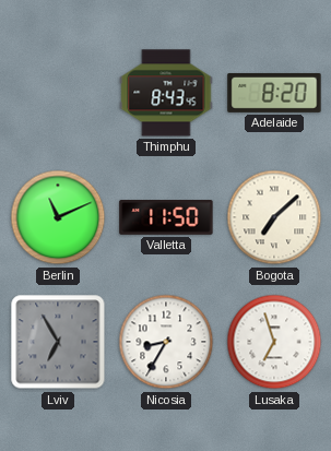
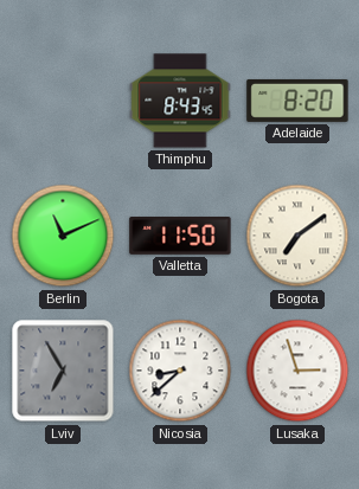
Bogota: 7:08 -> 7:09 (297, 236)
Nicosia: 8:35 -> 8:38 (180, 371)
Lusaka: 6:57 -> 2:57 (297, 371)
